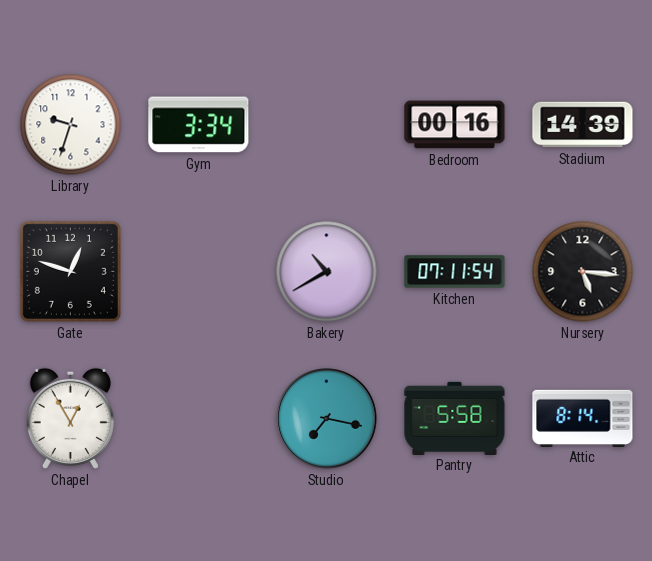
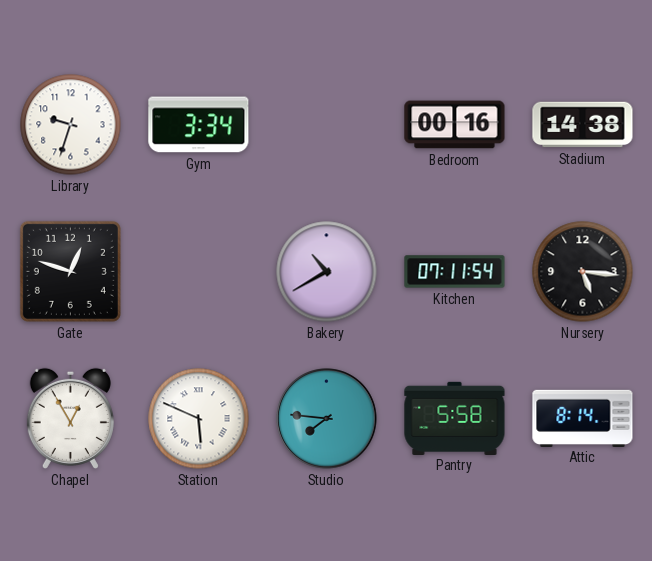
Stadium: 14:39 -> 14:38 (583, 125)
Station: none -> 5:49 (199, 419)
Studio: 7:17 -> 7:46 (327, 419)
